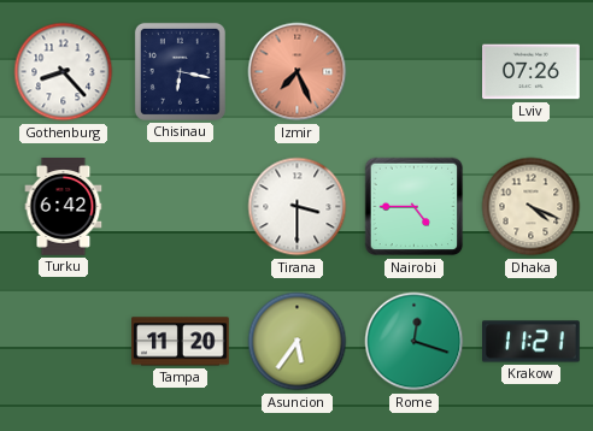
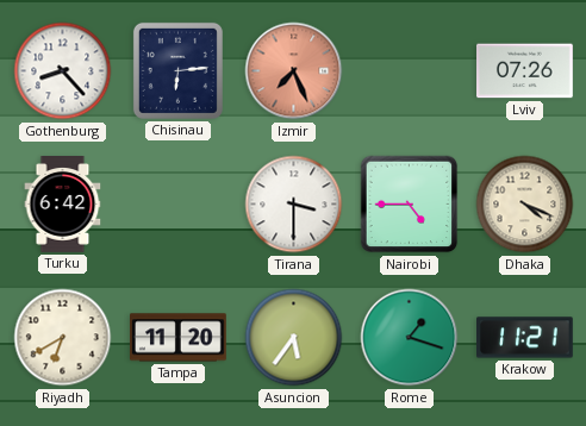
Chisinau: 6:17 -> 6:14 (177, 70)
Riyadh: none -> 6:40 (63, 338)
Rome: 12:18 -> 1:18 (410, 338)
